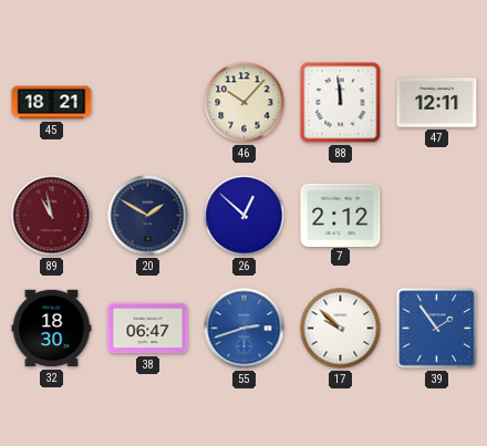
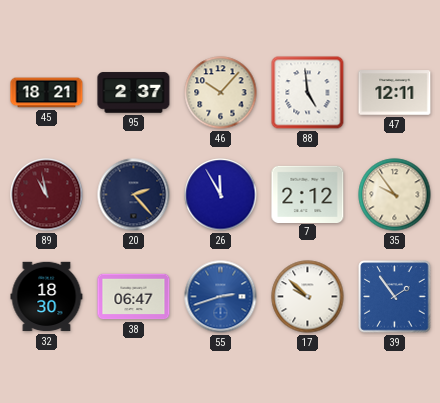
95: none -> 2:37 (134, 93)
88: 11:59 -> 4:59 (308, 93)
20: 1:50 -> 2:23 (134, 195)
26: 12:52 -> 11:55 (221, 195)
35: none -> 9:54 (395, 195)
